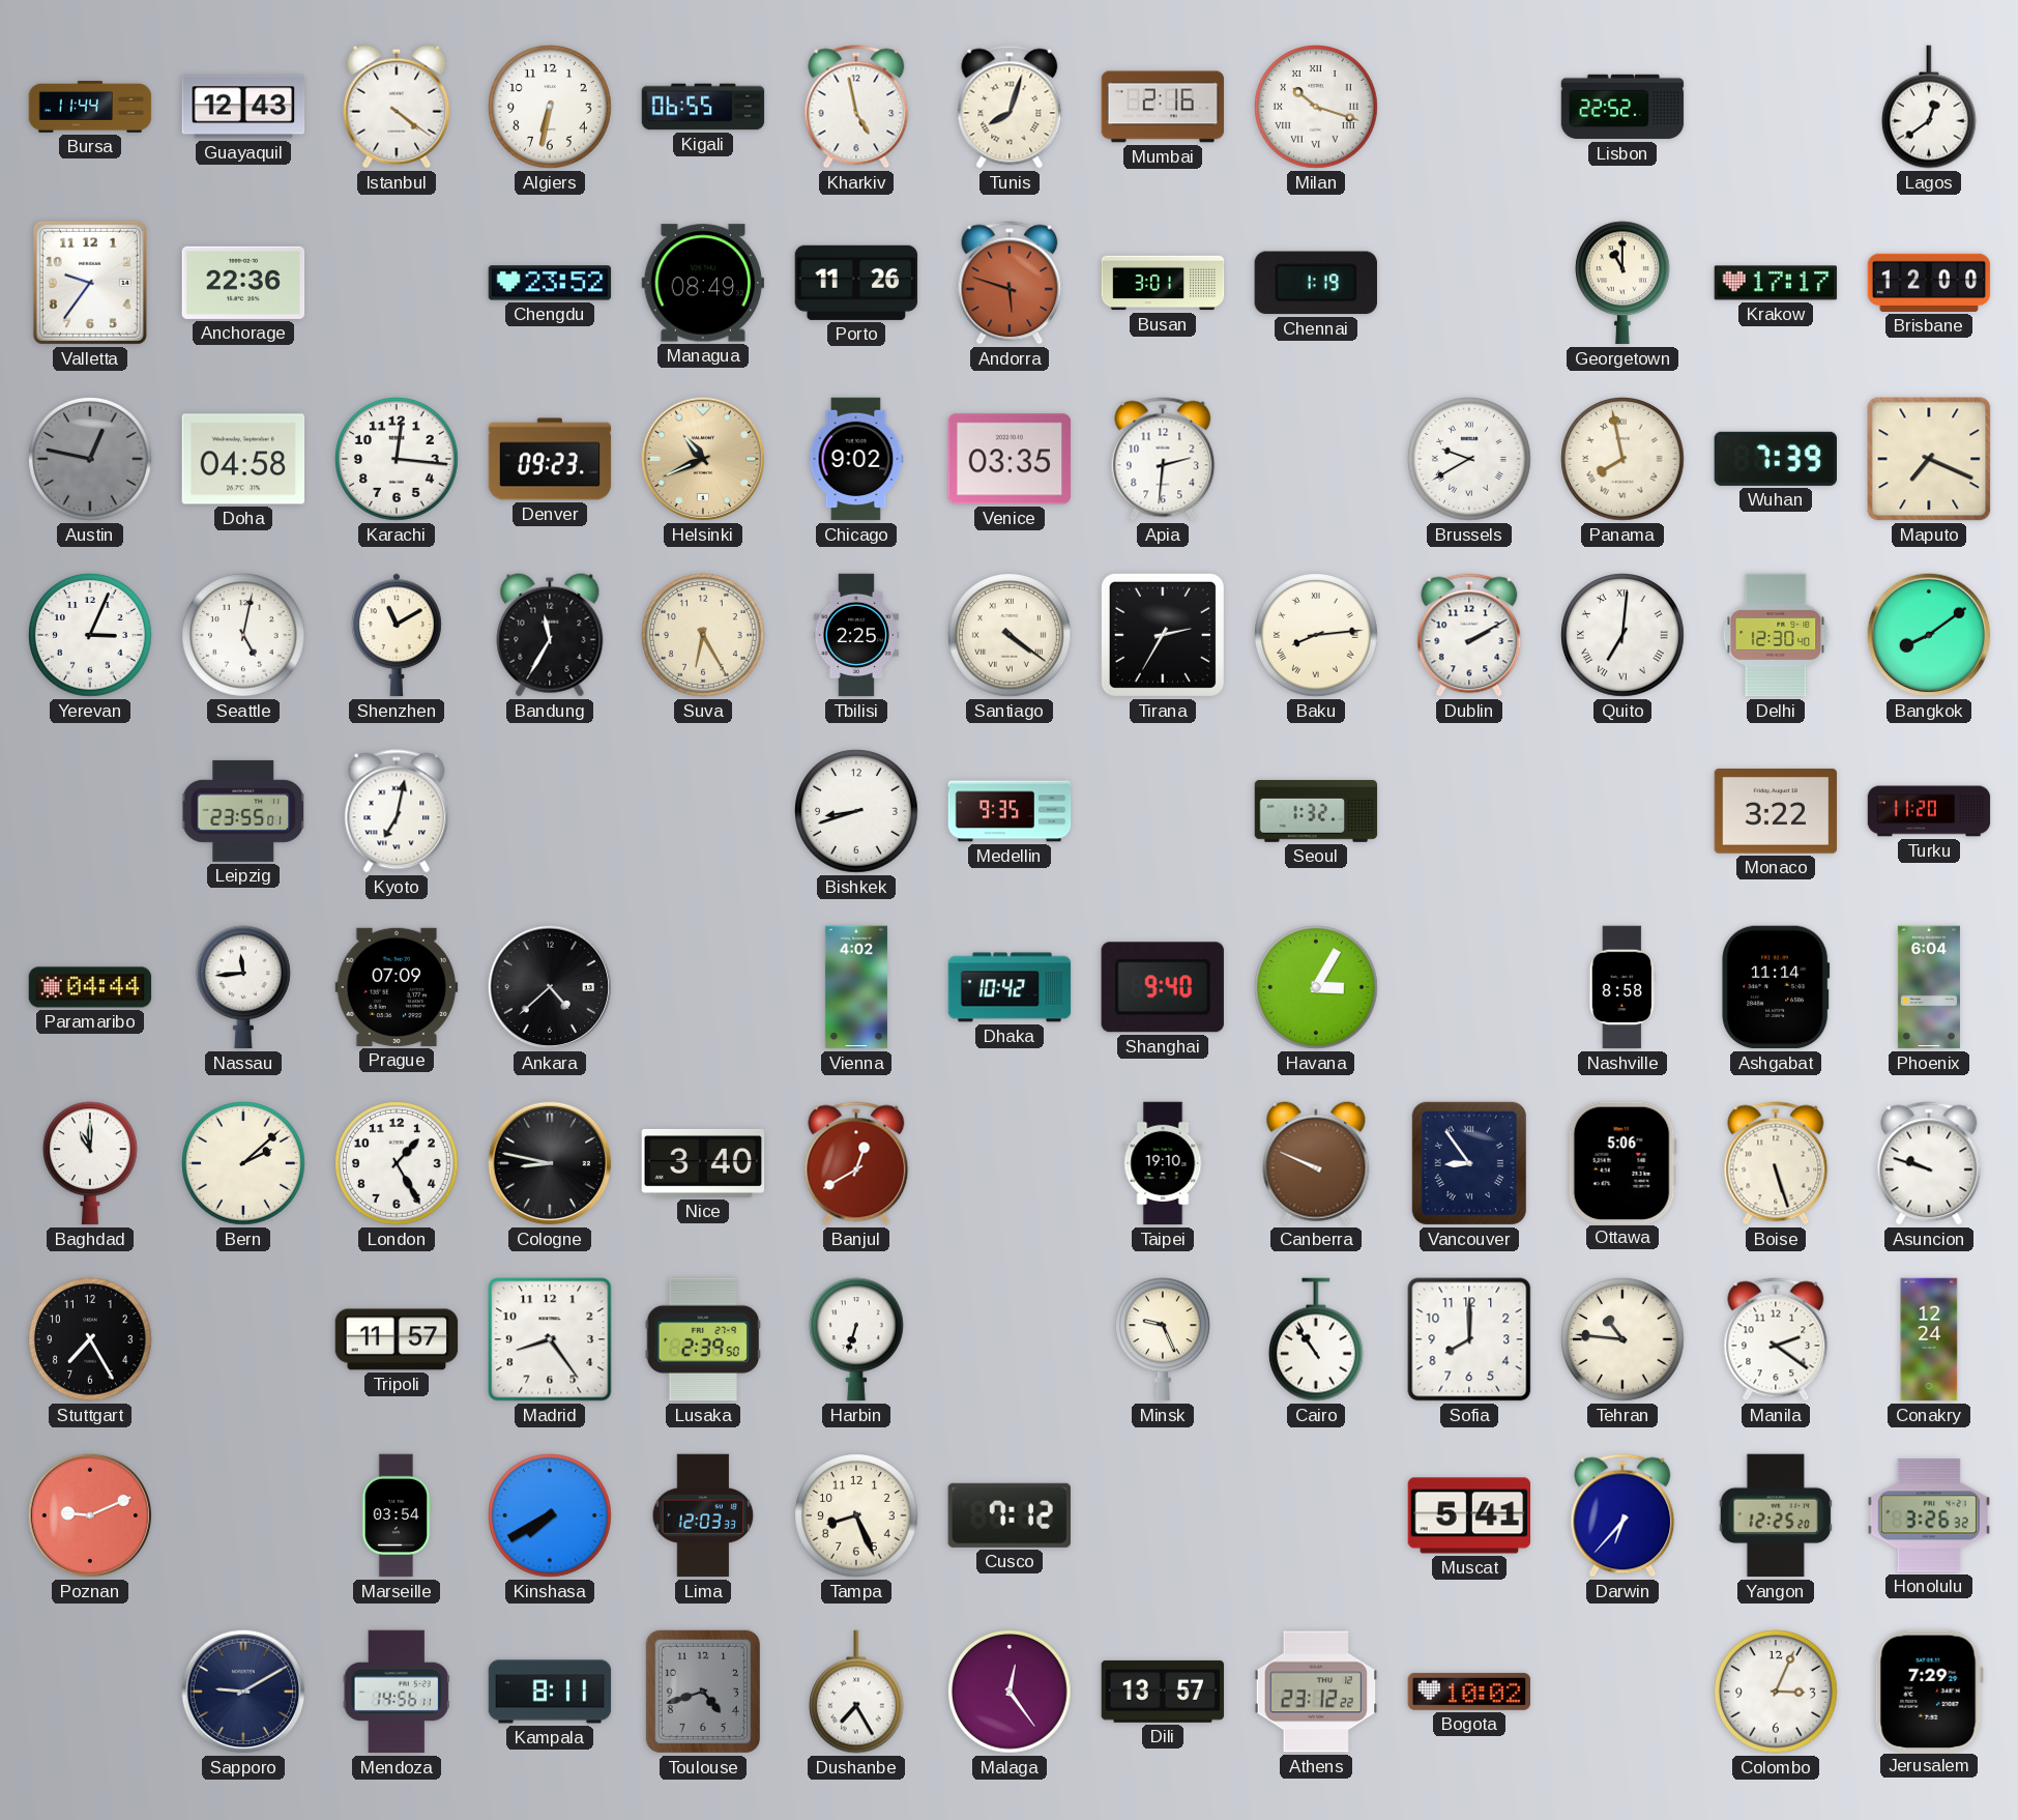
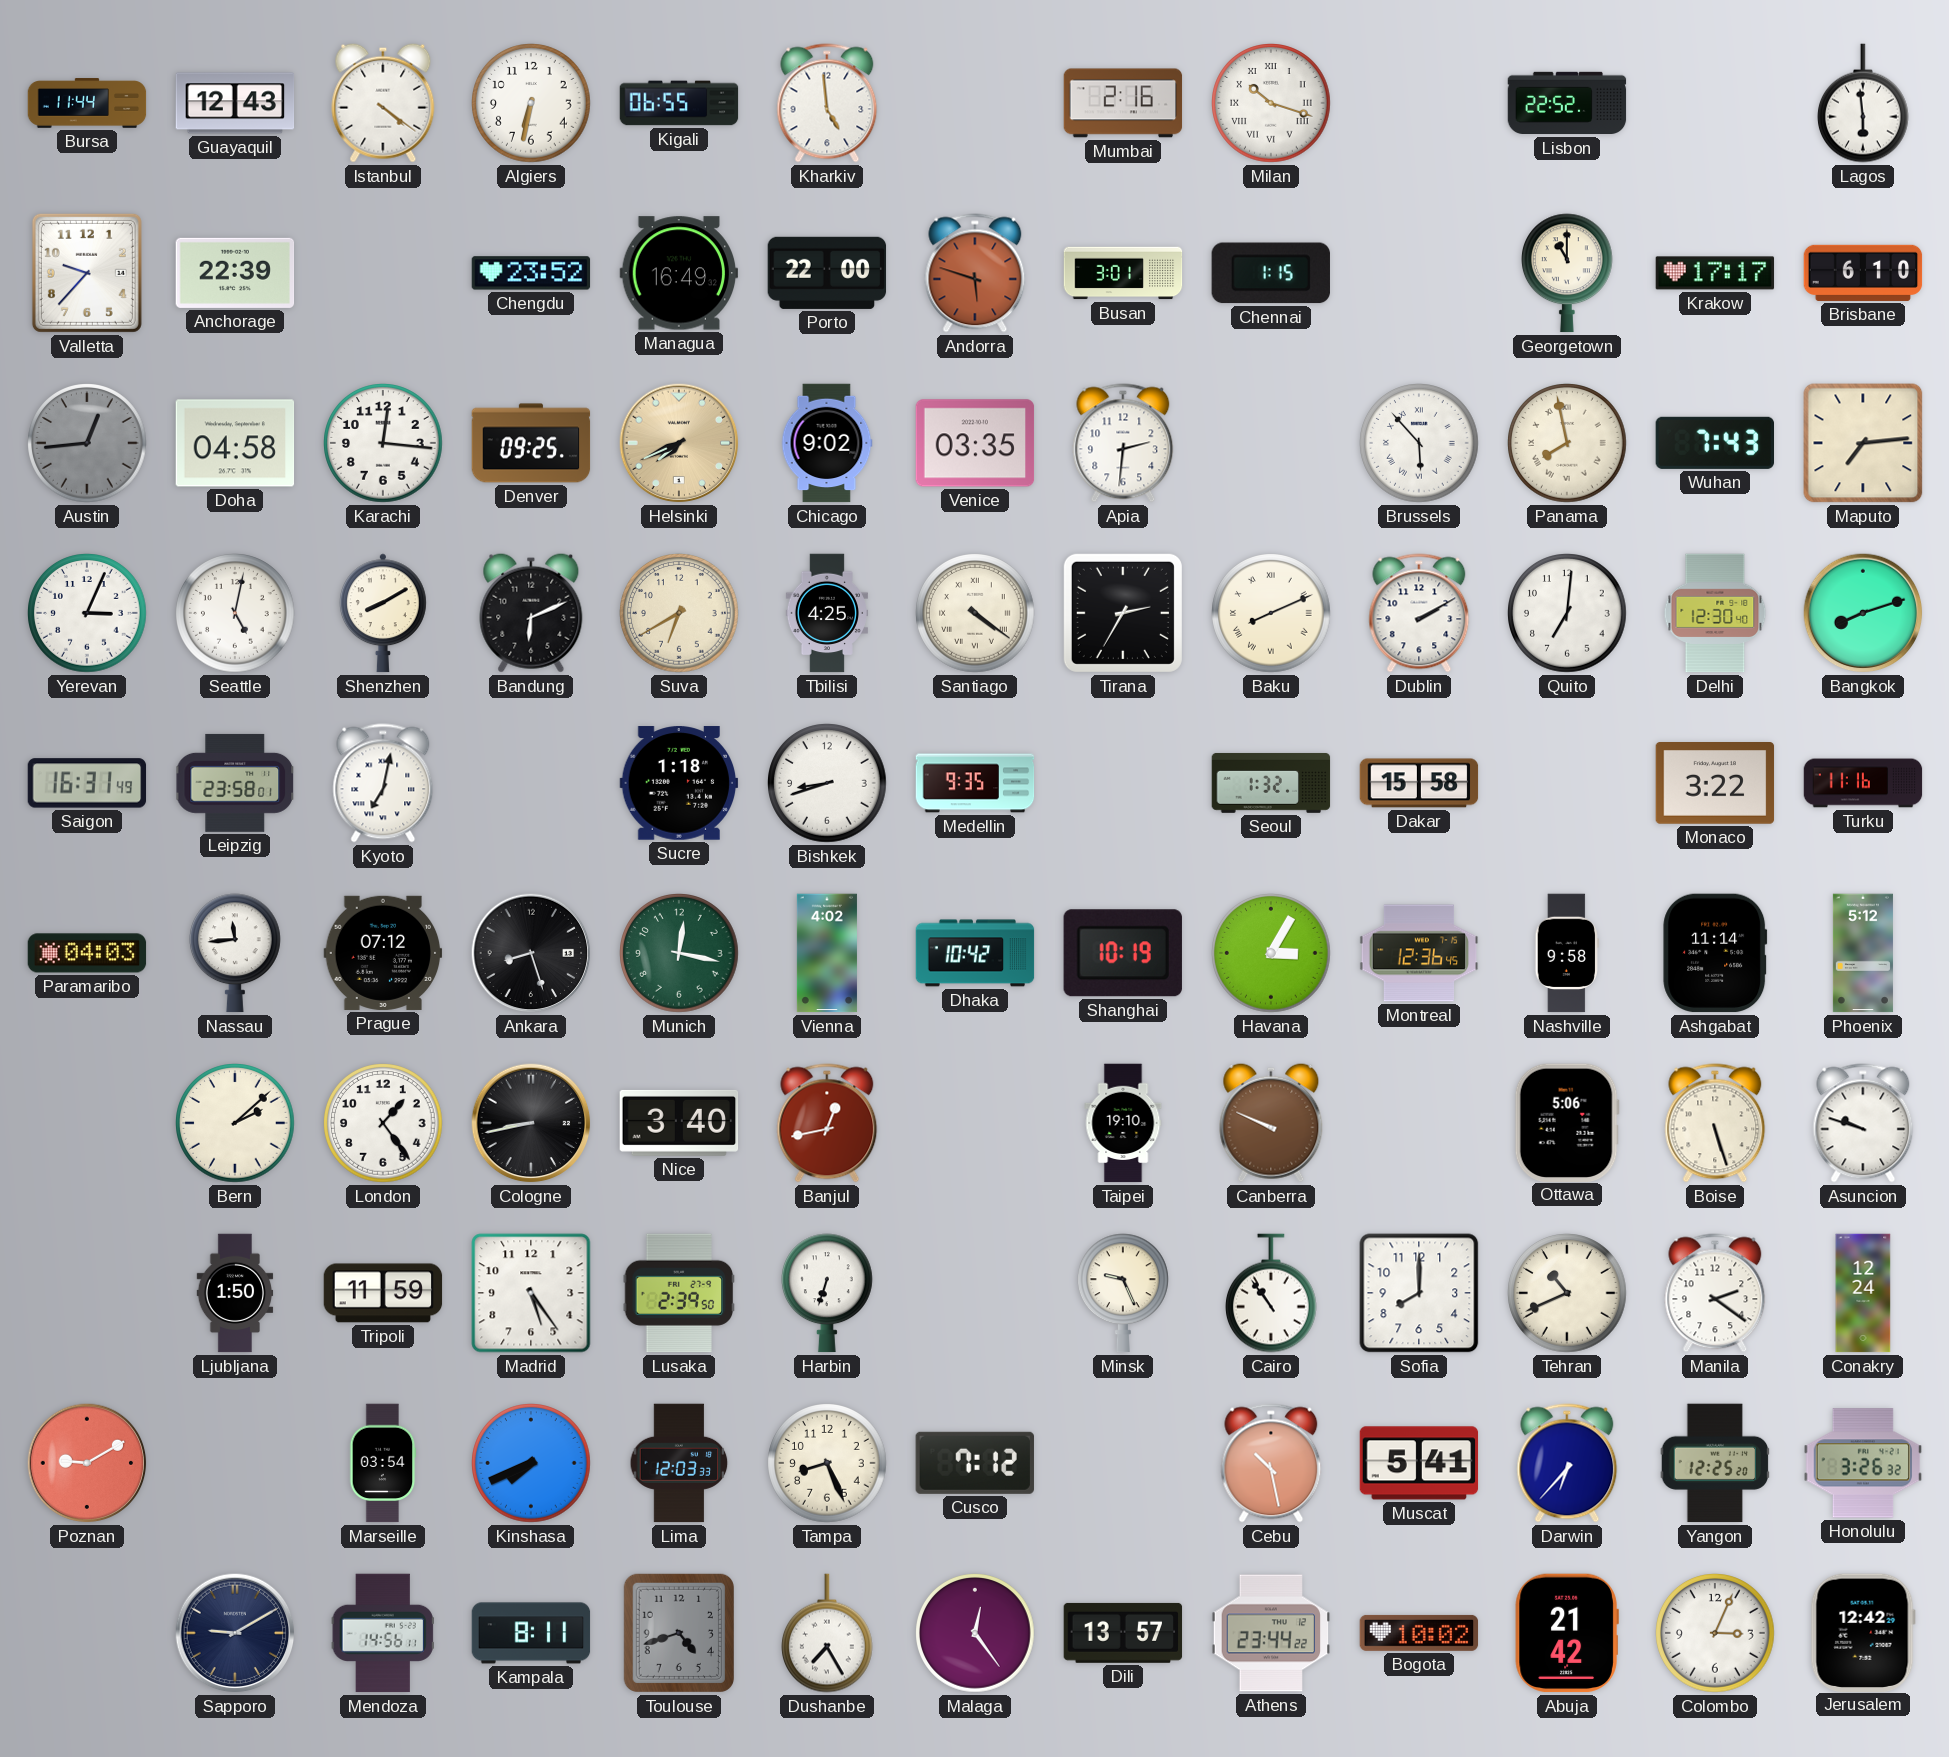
Kharkiv: 4:58 -> 4:59 (827, 103)
Tunis: 8:03 -> none (1010, 107)
Lagos: 12:39 -> 5:59 (1864, 103)
Valletta: 9:36 -> 9:37 (87, 273)
Anchorage: 22:36 -> 22:39 (235, 273)
Managua: 08:49 -> 16:49 (679, 273)
Porto: 11:26 -> 22:00 (827, 273)
Chennai: 1:19 -> 1:15 (1271, 273)
Brisbane: 12:00 -> 6:10 (1863, 273)
Austin: 12:47 -> 12:44 (87, 443)
Denver: 09:23 -> 09:25 (531, 443)
Helsinki: 10:41 -> 7:41 (679, 443)
Brussels: 9:40 -> 5:53 (1419, 443)
Wuhan: 7:39 -> 7:43 (1714, 443)
Maputo: 7:19 -> 7:14 (1863, 443)
Shenzhen: 11:10 -> 8:10 (383, 613)
Bandung: 11:35 -> 6:11 (531, 613)
Suva: 6:25 -> 6:40 (679, 613)
Tbilisi: 2:25 -> 4:25 (827, 613)
Baku: 8:14 -> 8:11 (1271, 613)
Quito numerals: Roman -> Arabic (1567, 613)
Bangkok: 8:09 -> 8:12 (1863, 613)
Saigon: none -> 16:31 (87, 783)
Leipzig: 23:55 -> 23:58 (236, 783)
Sucre: none -> 1:18 (679, 783)
Dakar: none -> 15:58 (1419, 783)
Turku: 11:20 -> 11:16 (1863, 783)
Paramaribo: 04:44 -> 04:03 (87, 953)
Prague: 07:09 -> 07:12 (383, 953)
Ankara: 4:38 -> 8:27 (531, 953)
Munich: none -> 12:17 (679, 953)
Shanghai: 9:40 -> 10:19 (1123, 953)
Montreal: none -> 12:36 (1419, 953)
Nashville: 8:58 -> 9:58 (1567, 953)
Phoenix: 6:04 -> 5:12 (1863, 953)
Baghdad: 11:00 -> none (91, 1163)
London: 1:25 -> 1:24 (383, 1123)
Cologne: 8:47 -> 8:43 (531, 1123)
Banjul: 12:40 -> 12:43 (827, 1123)
Vancouver: 8:54 -> none (1469, 1163)
Stuttgart: 7:25 -> none (90, 1339)
Ljubljana: none -> 1:50 (235, 1293)
Tripoli: 11:57 -> 11:59 (383, 1293)
Madrid: 8:24 -> 5:24 (531, 1293)
Tehran: 10:46 -> 10:41 (1567, 1293)
Poznan: 9:11 -> 9:10 (87, 1463)
Kinshasa: 7:40 -> 7:41 (531, 1463)
Cebu: none -> 10:28 (1271, 1463)
Athens: 23:12 -> 23:44 (1271, 1633)
Abuja: none -> 21:42 (1567, 1633)
Jerusalem: 7:29 -> 12:42 (1863, 1632)
